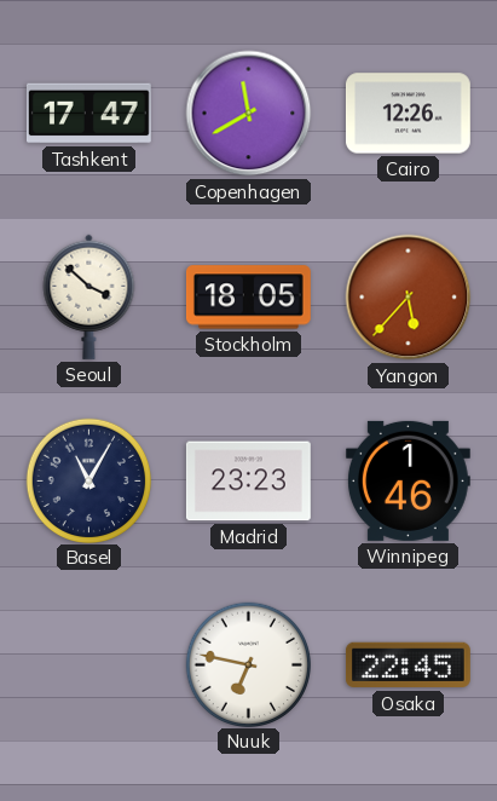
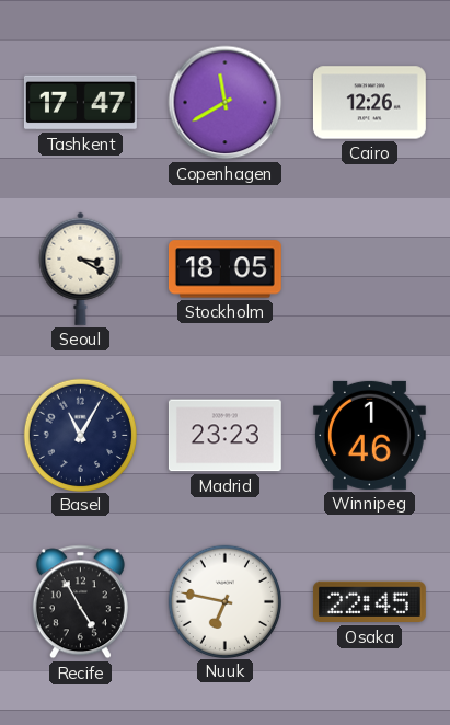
Seoul: 3:52 -> 3:20 (81, 268)
Yangon: 5:37 -> none (409, 298)
Recife: none -> 4:55 (80, 602)
